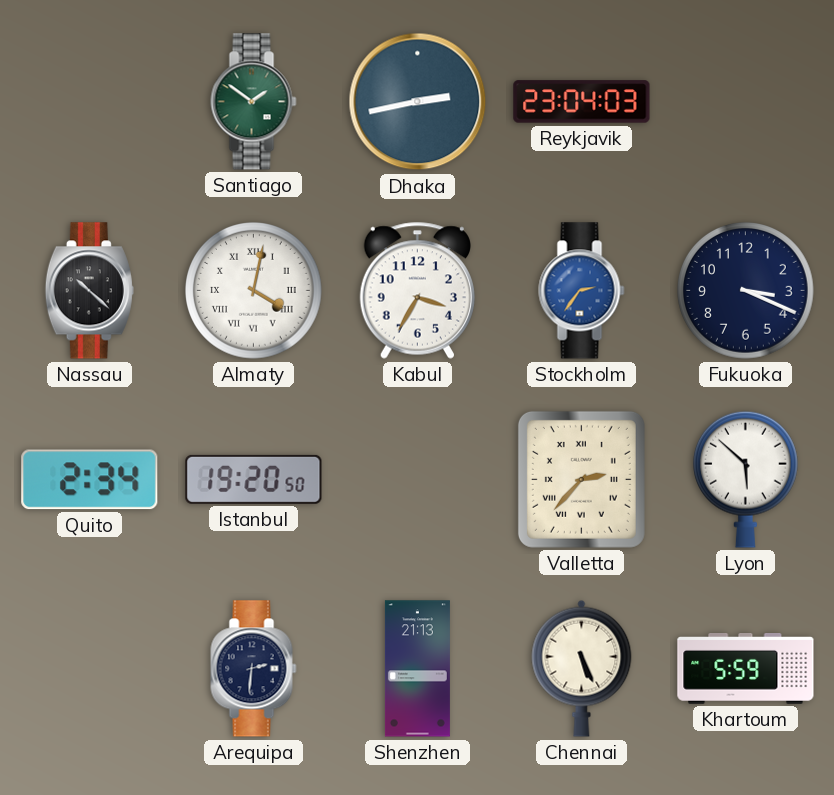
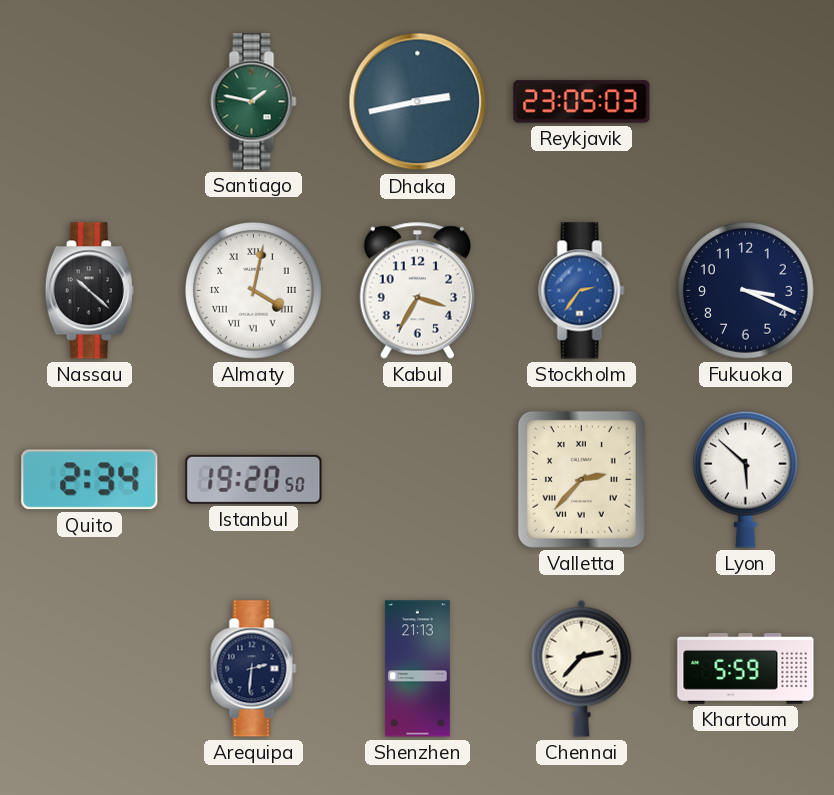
Santiago: 1:51 -> 1:47 (254, 102)
Reykjavik: 23:04 -> 23:05 (582, 102)
Chennai: 5:26 -> 2:37 (582, 668)
